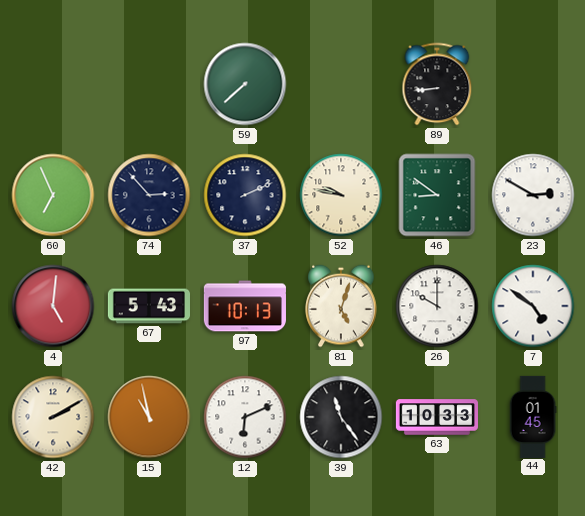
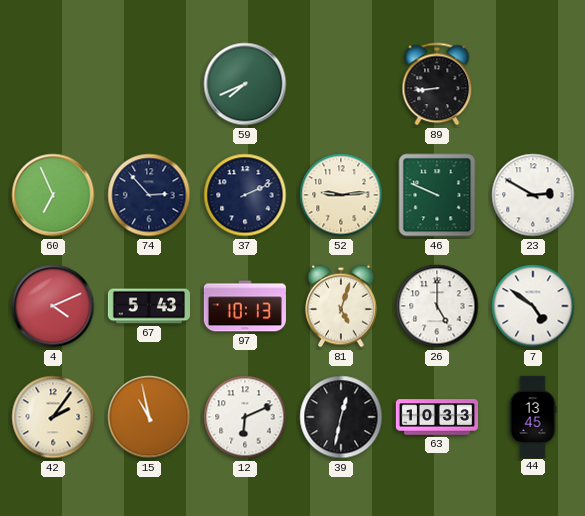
59: 7:38 -> 7:41 (245, 84)
52: 9:47 -> 9:14 (341, 195)
46: 8:51 -> 9:49 (437, 195)
4: 5:01 -> 4:11 (53, 306)
26: 10:00 -> 5:00 (437, 306)
42: 2:10 -> 2:06 (53, 417)
39: 11:24 -> 12:32 (341, 417)
44: 01:45 -> 13:45 (533, 416)
